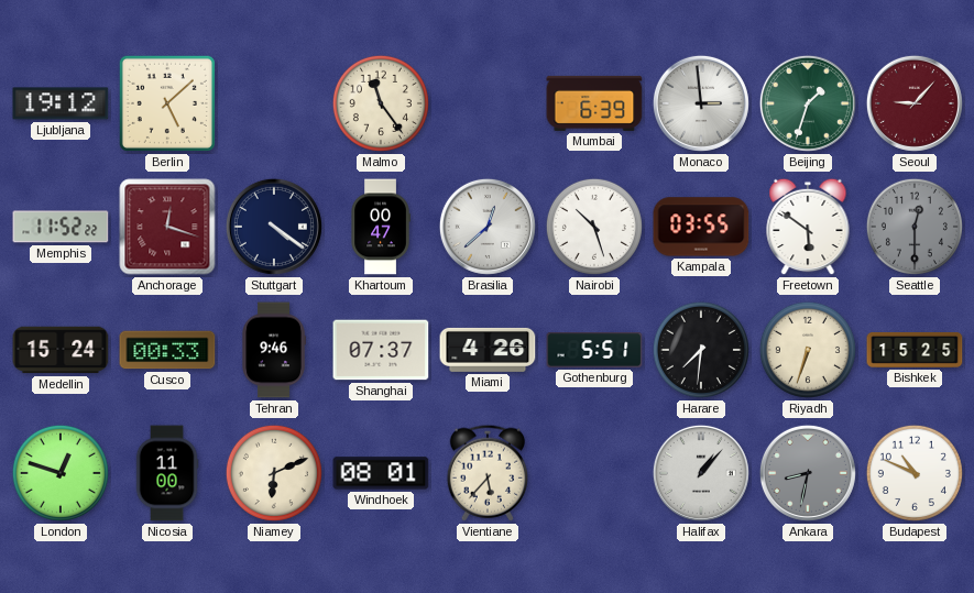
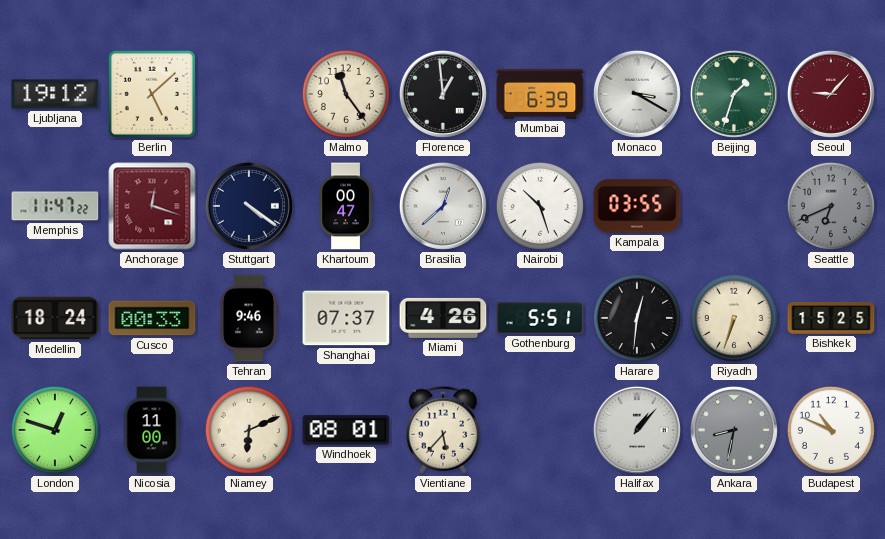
Florence: none -> 12:59 (443, 94)
Monaco: 2:59 -> 3:20 (637, 94)
Memphis: 11:52 -> 11:47 (55, 206)
Freetown: 5:51 -> none (808, 227)
Seattle: 12:30 -> 6:41 (831, 206)
Medellin: 15:24 -> 18:24 (55, 318)
Harare: 7:31 -> 12:31 (637, 318)
